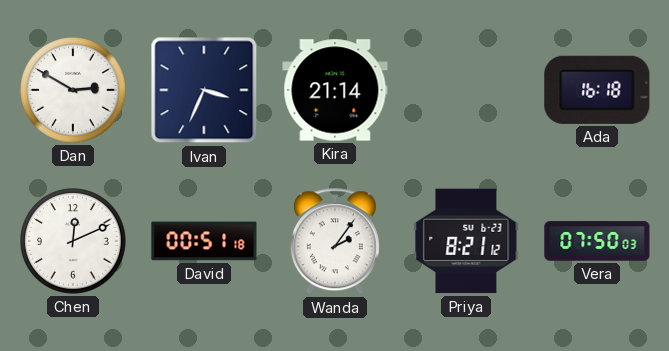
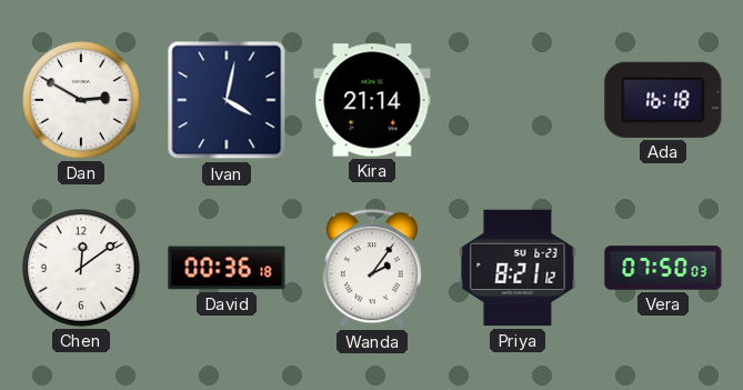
Ivan: 3:34 -> 4:02 (227, 100)
Chen: 12:11 -> 12:09 (81, 268)
David: 00:51 -> 00:36 (227, 268)
